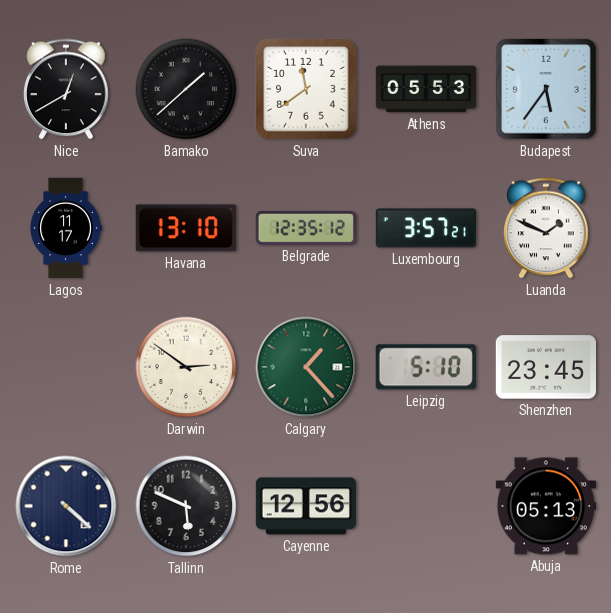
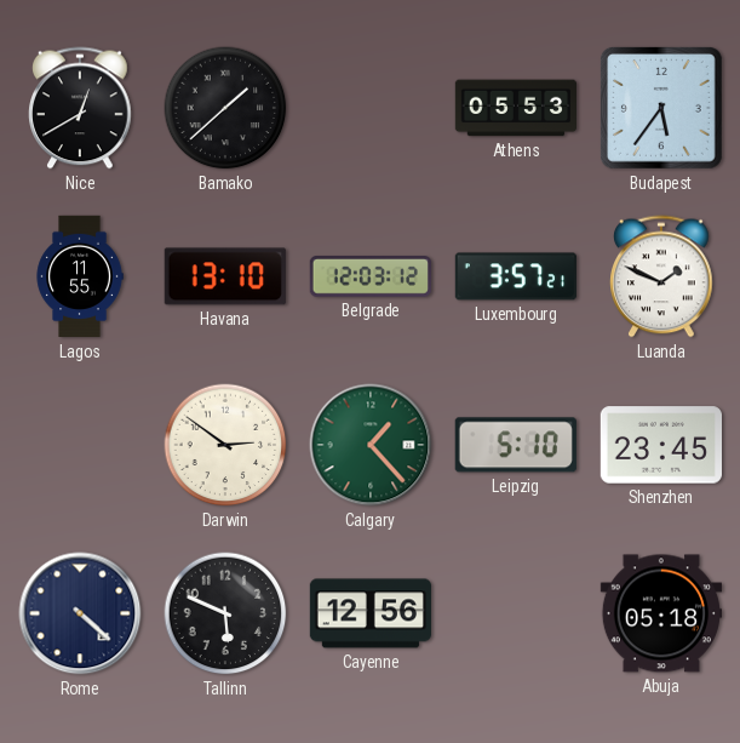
Suva: 11:39 -> none (306, 89)
Lagos: 11:17 -> 11:55 (80, 276)
Belgrade: 12:35 -> 12:03 (371, 278)
Abuja: 05:13 -> 05:18 (660, 613)
